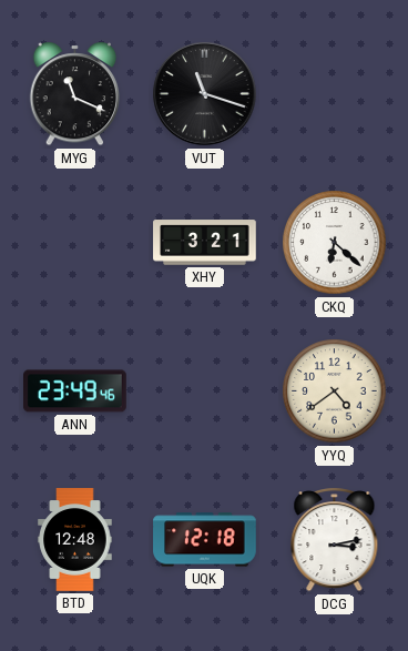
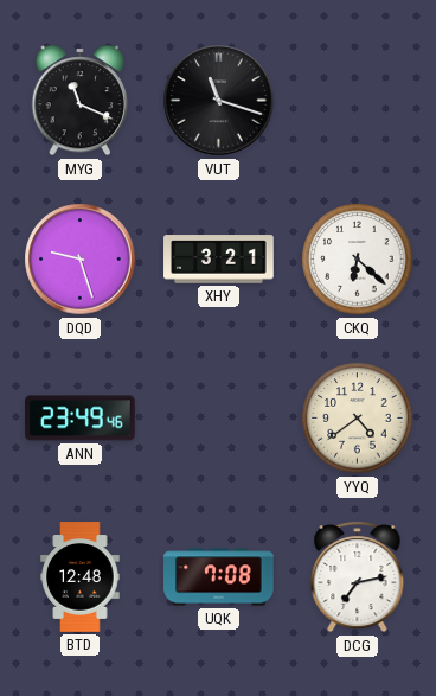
DQD: none -> 9:27 (81, 260)
UQK: 12:18 -> 7:08 (219, 577)
DCG: 3:13 -> 7:13 (358, 577)
